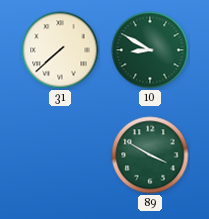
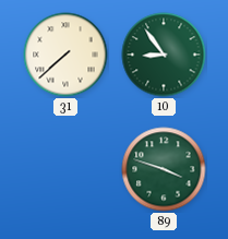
10: 8:50 -> 8:54 (164, 55)
89: 3:50 -> 3:48 (164, 169)
